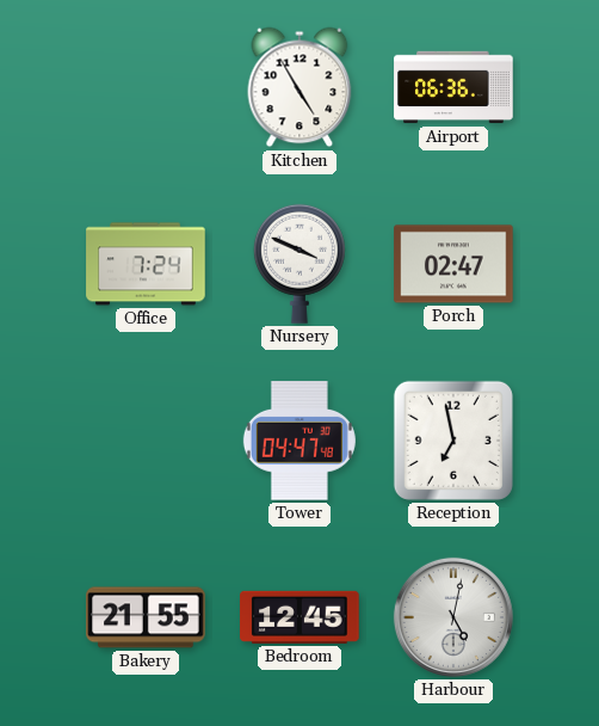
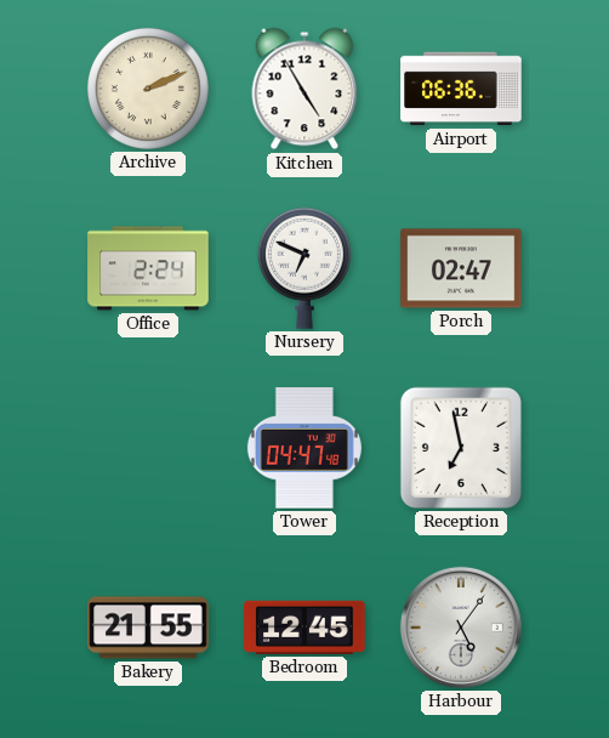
Archive: none -> 2:11 (148, 89)
Office: 7:24 -> 2:24 (148, 268)
Nursery: 3:49 -> 6:49 (304, 268)
Harbour: 5:02 -> 5:06 (461, 628)
